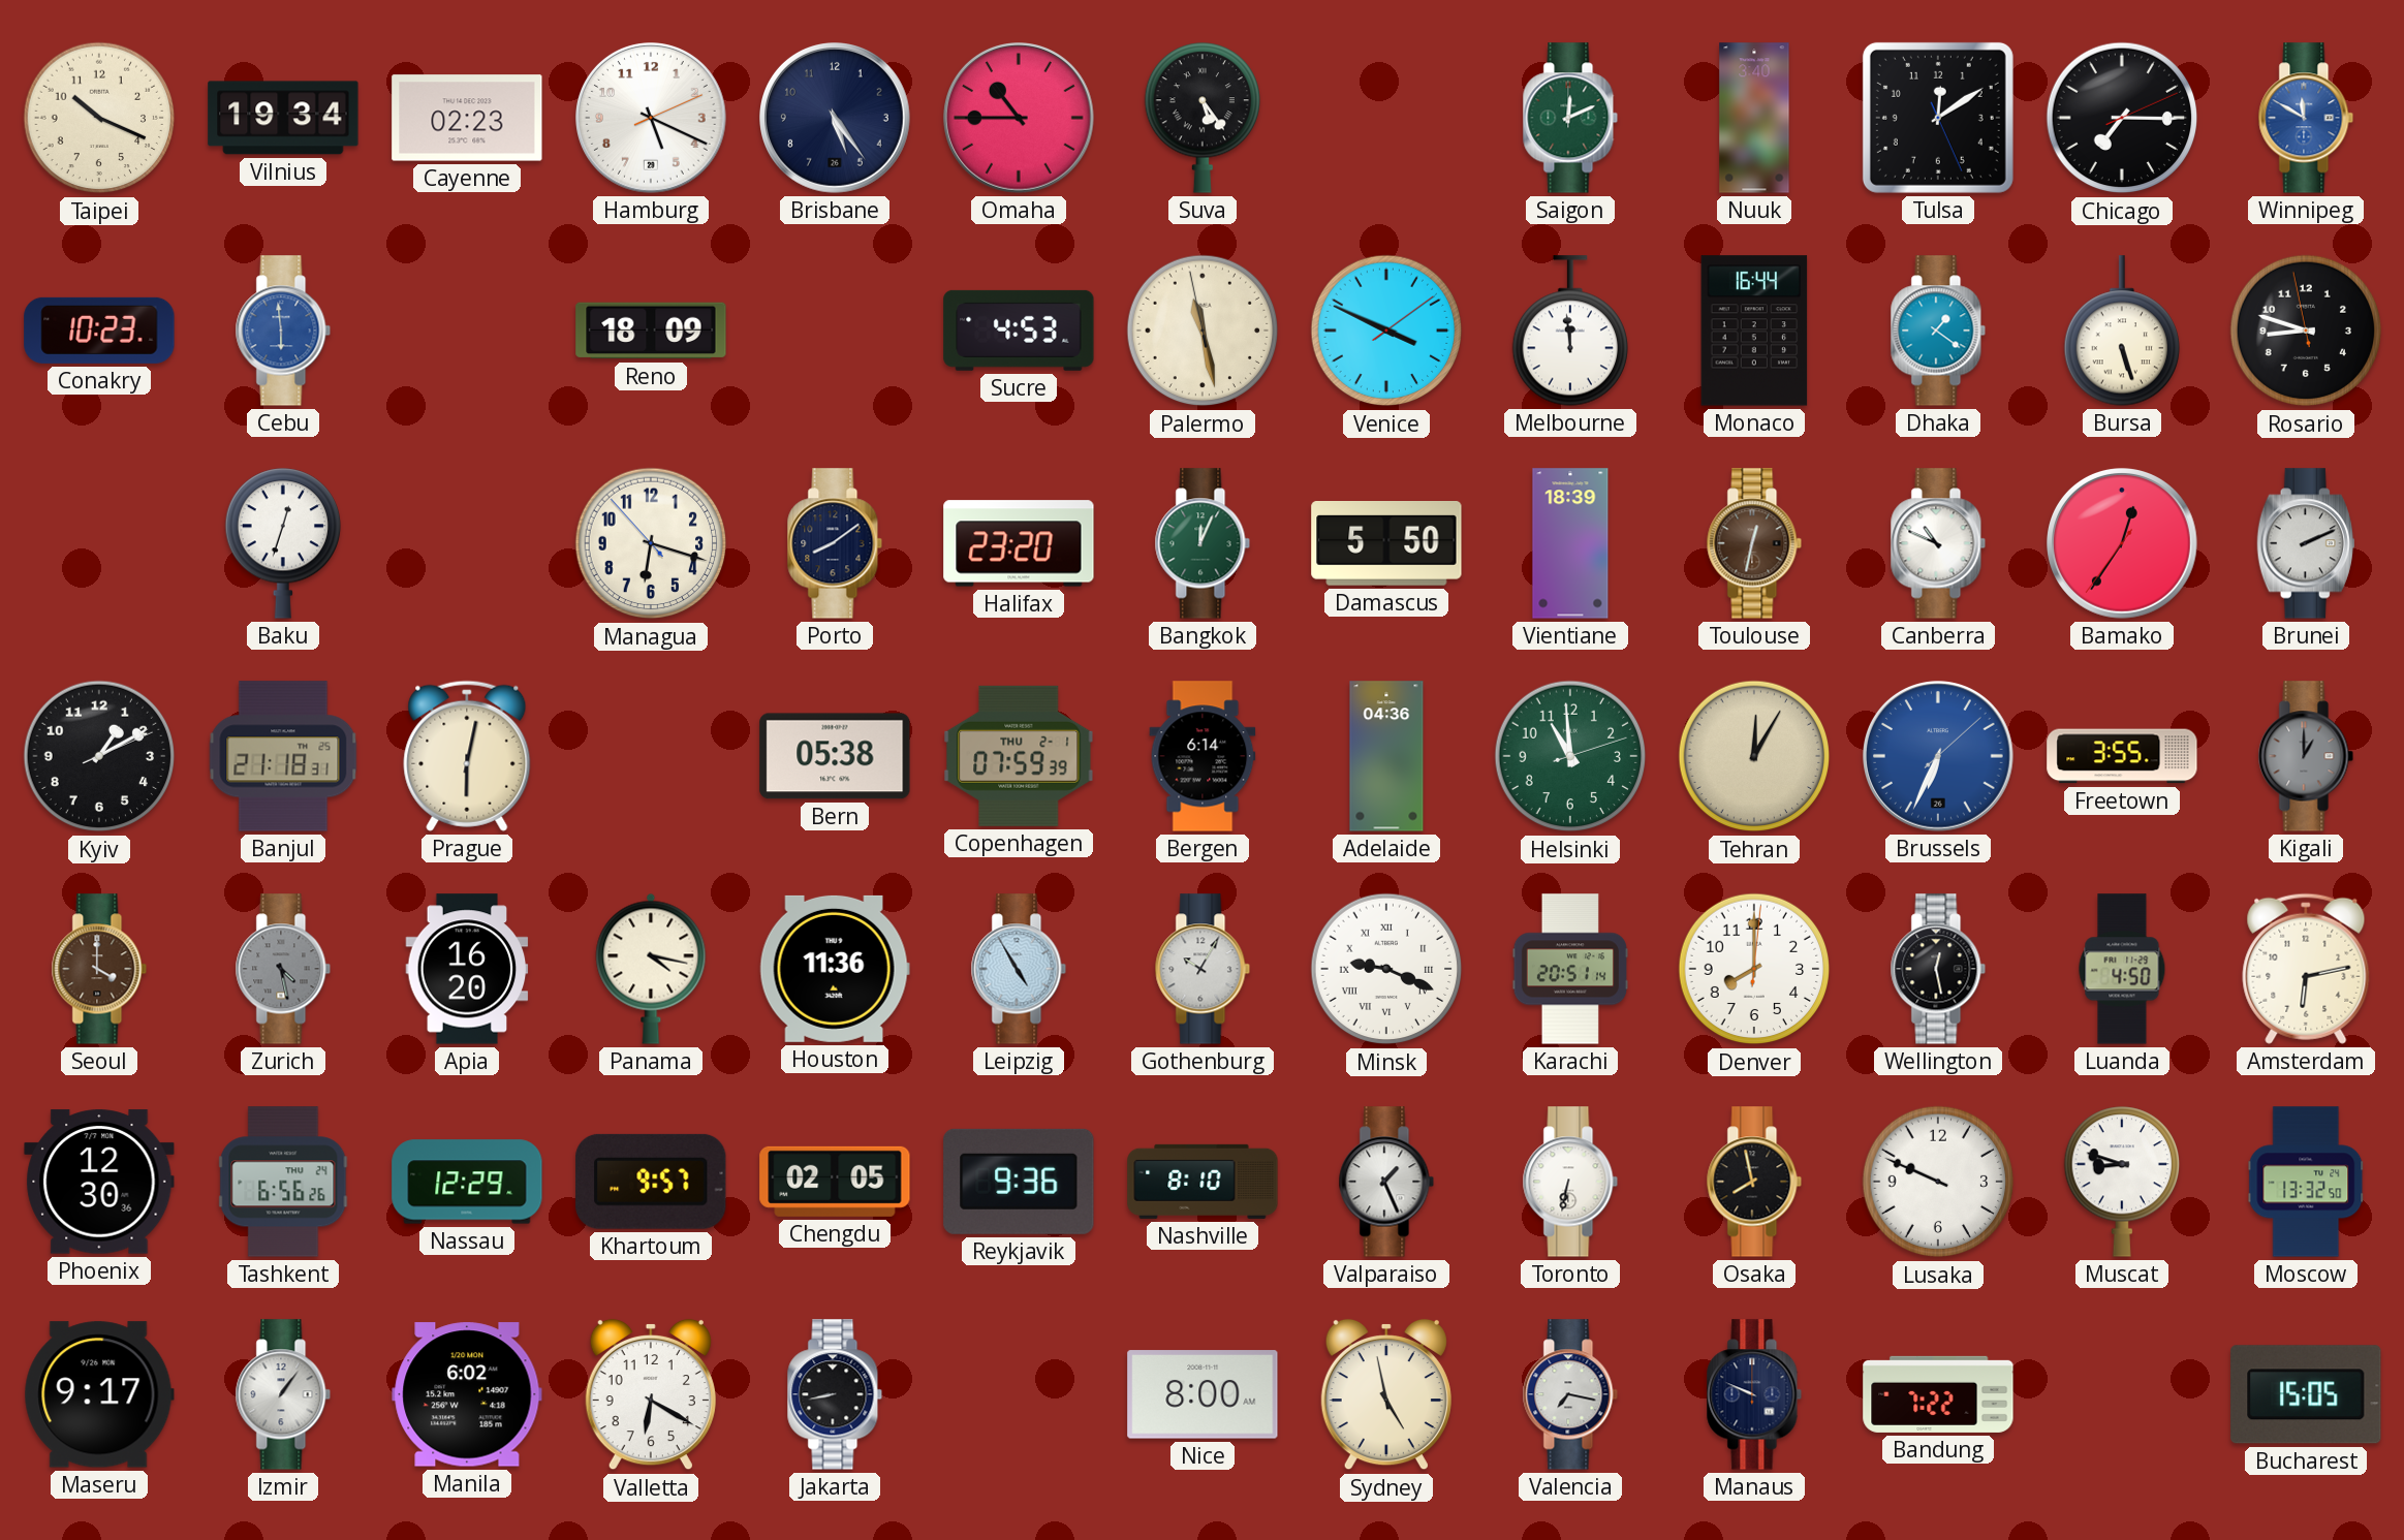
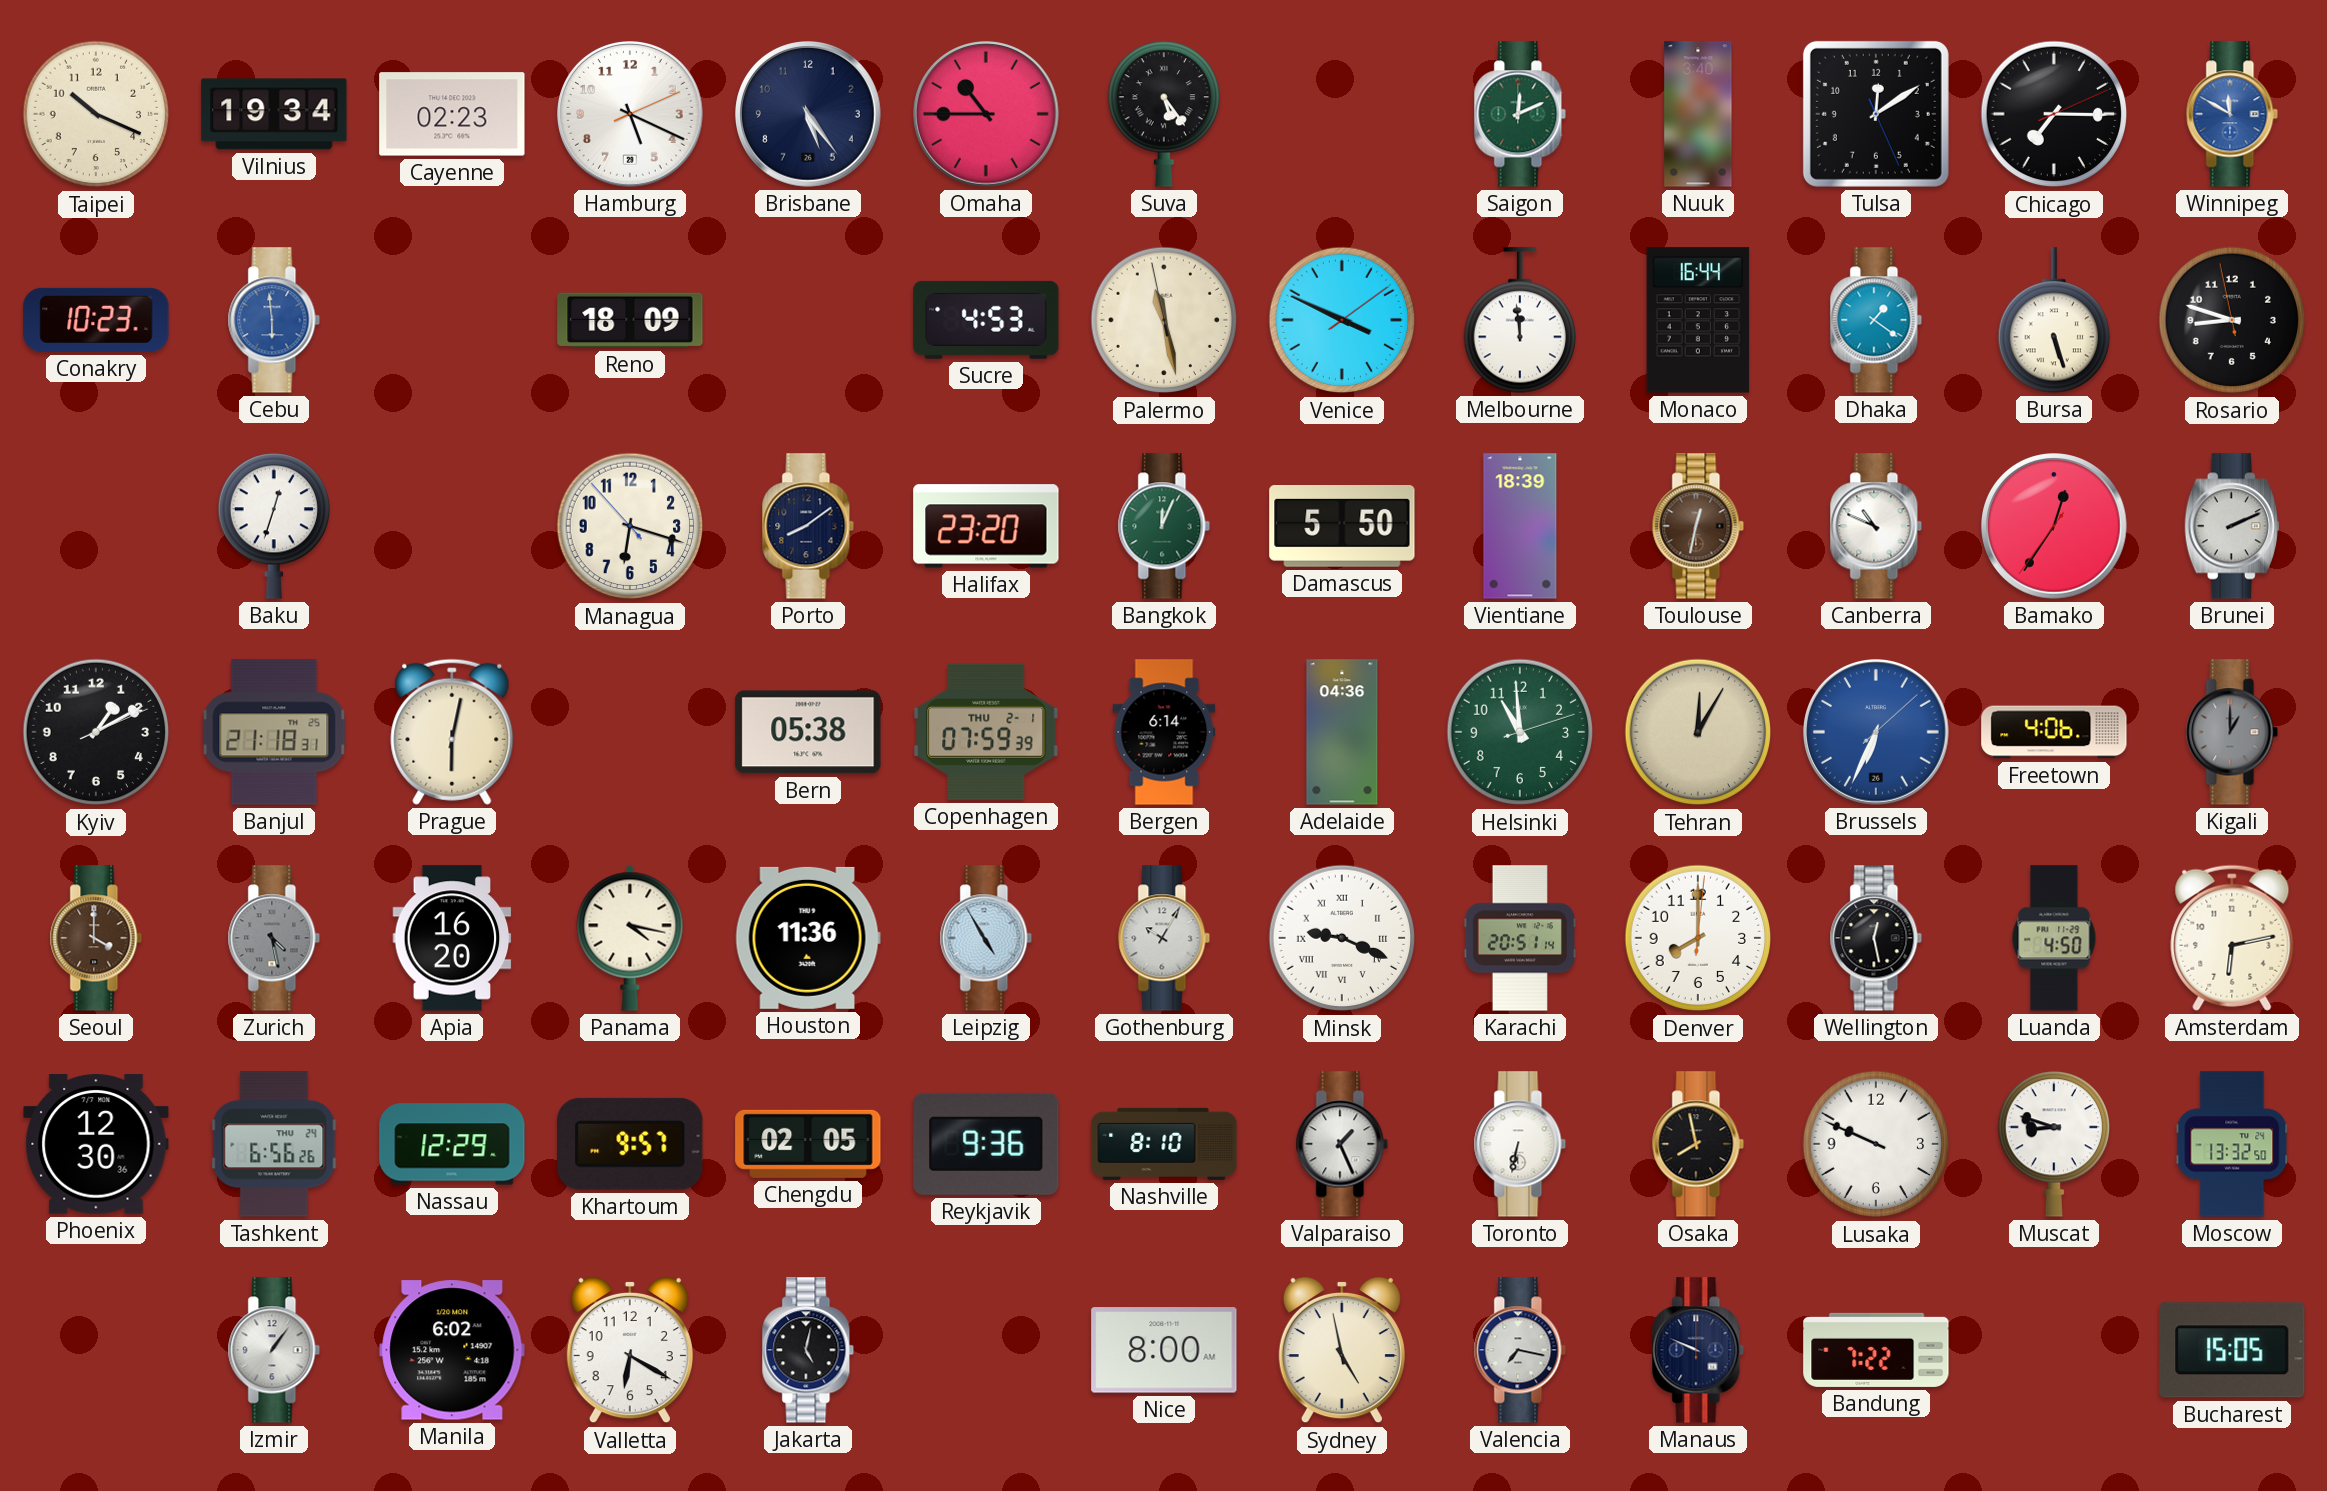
Freetown: 3:55 -> 4:06 (2054, 732)
Maseru: 9:17 -> none (99, 1394)
Jakarta: 8:43 -> 5:02 (808, 1350)
